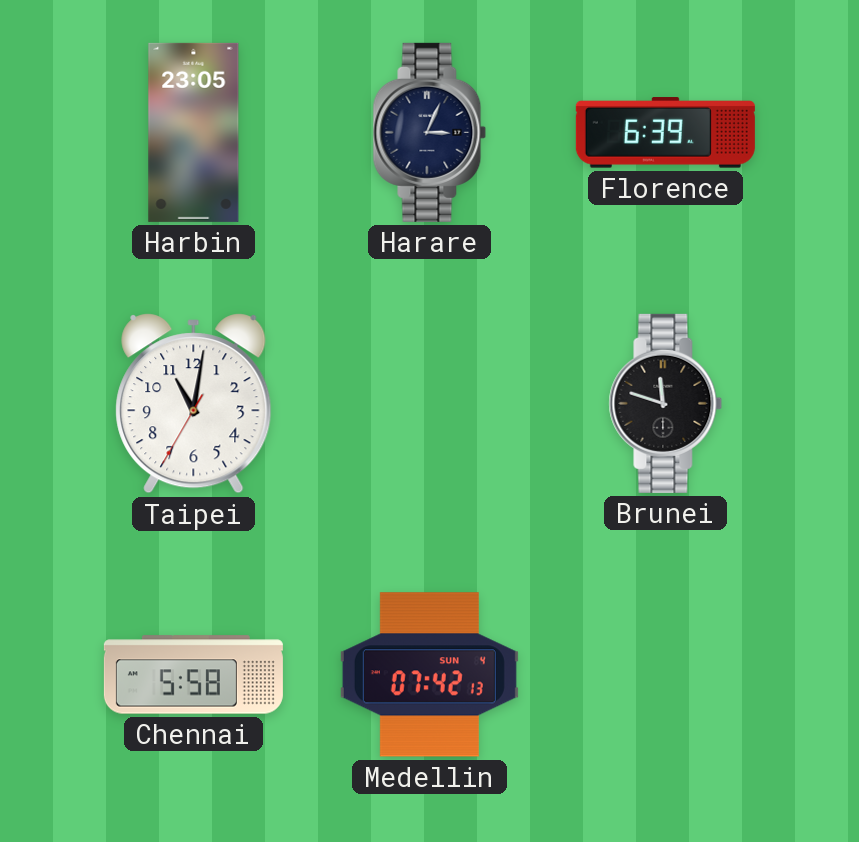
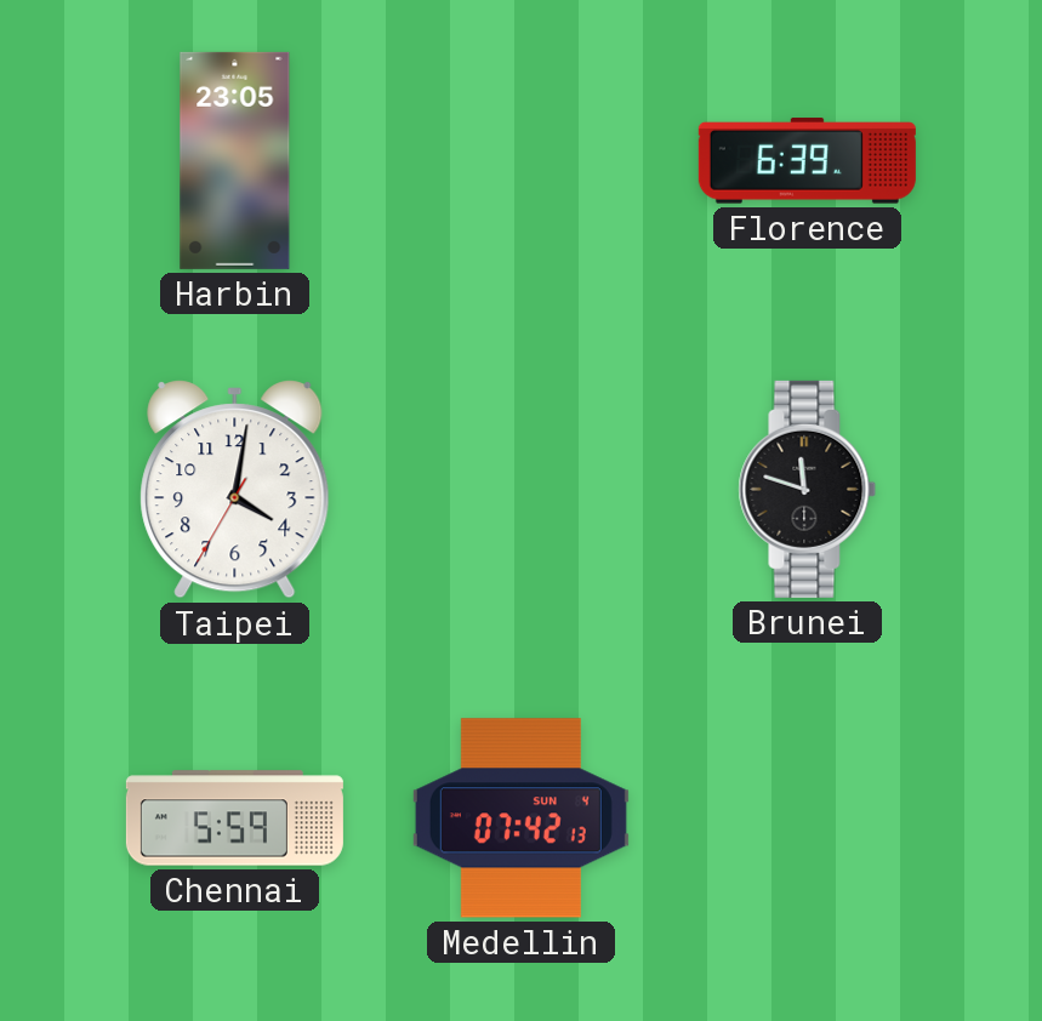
Harare: 3:04 -> none (430, 132)
Taipei: 11:01 -> 4:01 (235, 490)
Chennai: 5:58 -> 5:59 (234, 818)
